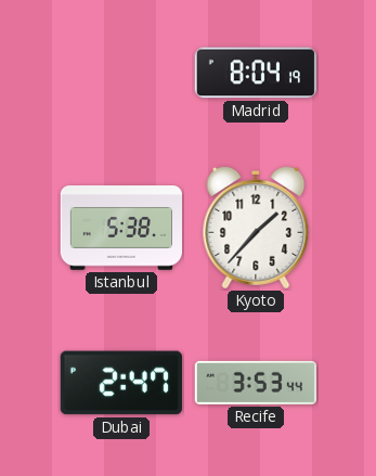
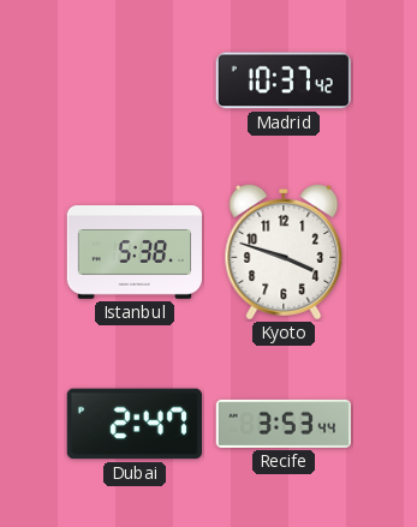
Madrid: 8:04 -> 10:37 (284, 80)
Kyoto: 1:37 -> 3:48 (284, 252)
